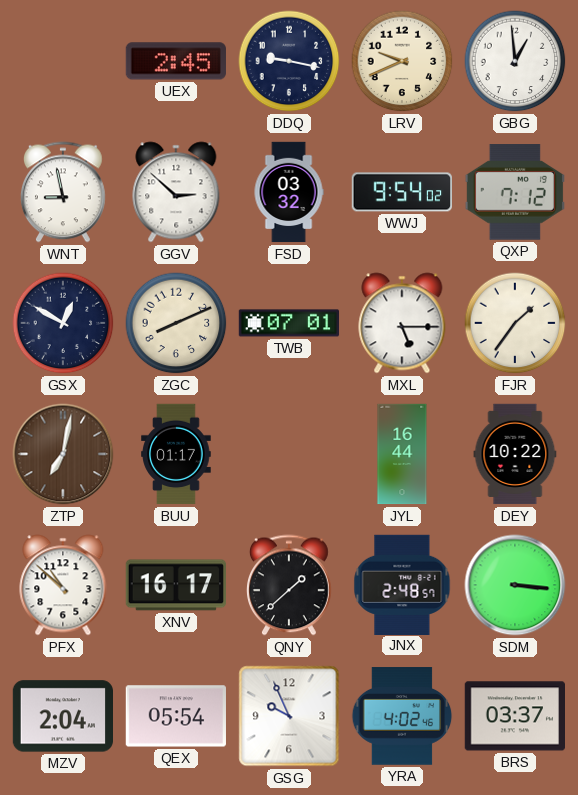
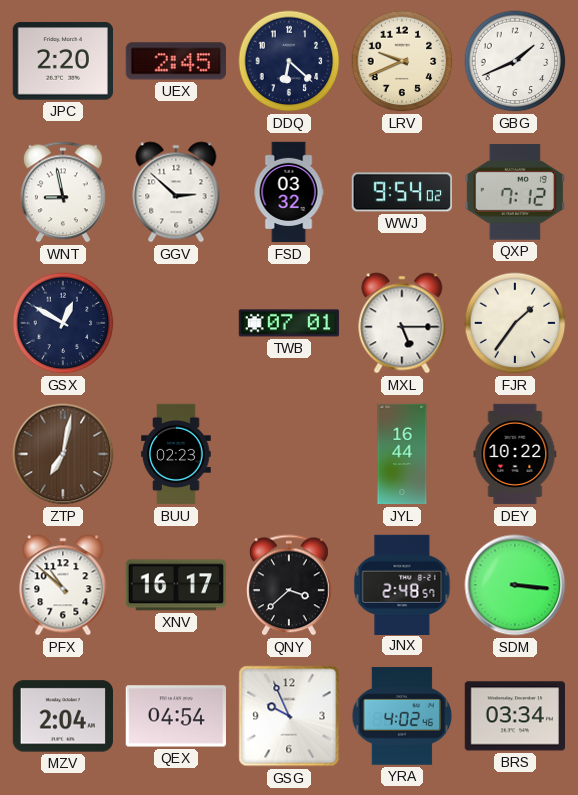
JPC: none -> 2:20 (62, 61)
DDQ: 9:17 -> 6:22 (289, 61)
GBG: 12:59 -> 1:41 (515, 61)
ZGC: 8:11 -> none (176, 323)
BUU: 01:17 -> 02:23 (176, 454)
QNY: 1:38 -> 3:38 (290, 585)
QEX: 05:54 -> 04:54 (175, 716)
BRS: 03:37 -> 03:34 (514, 716)
